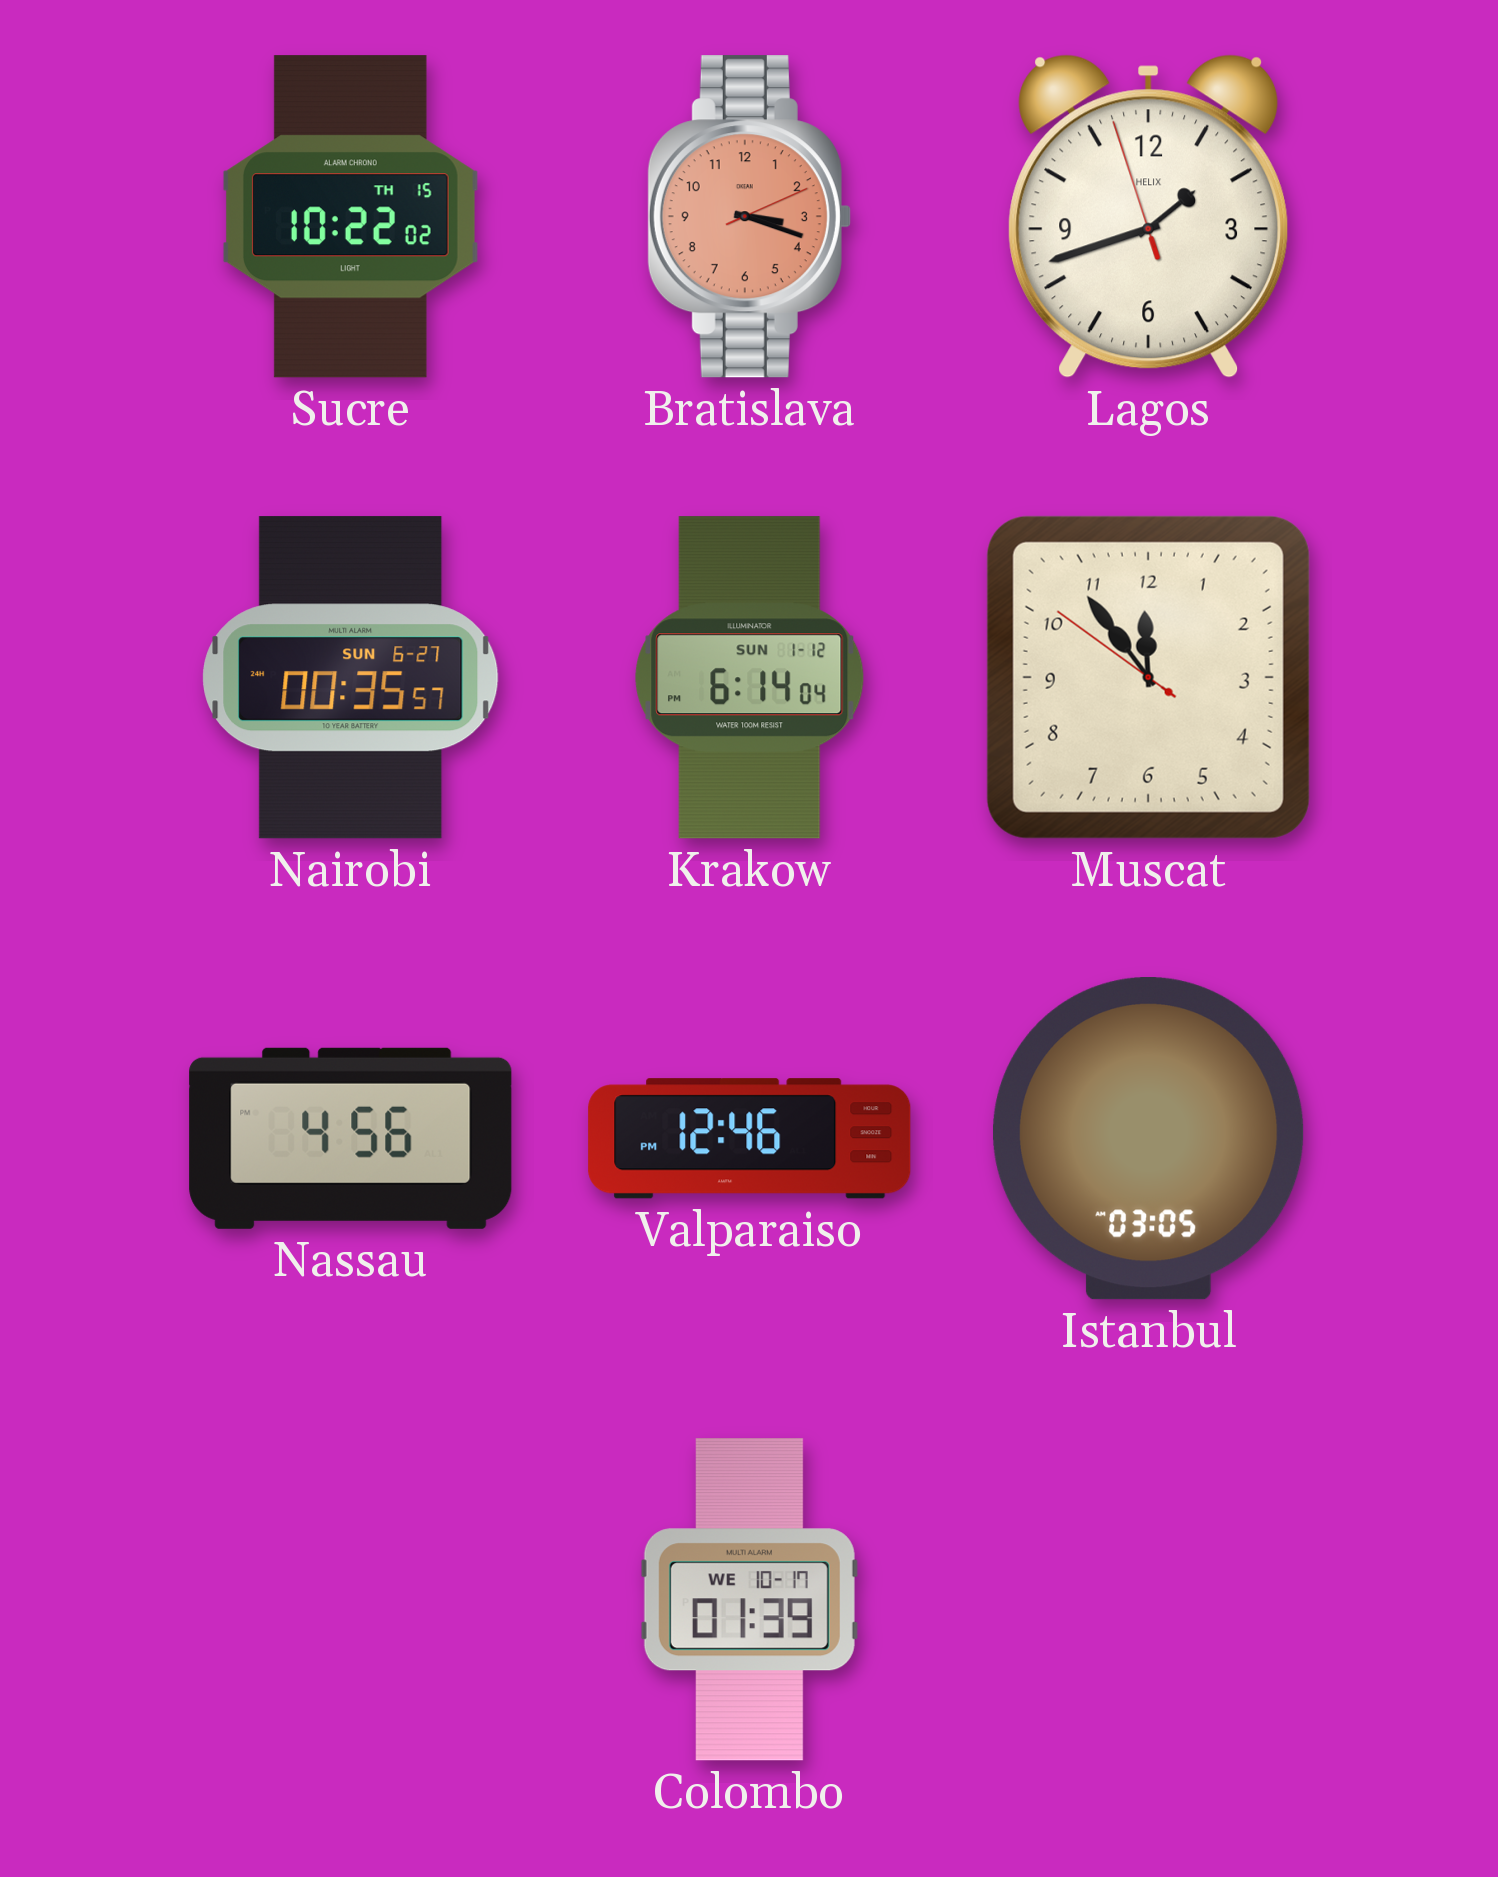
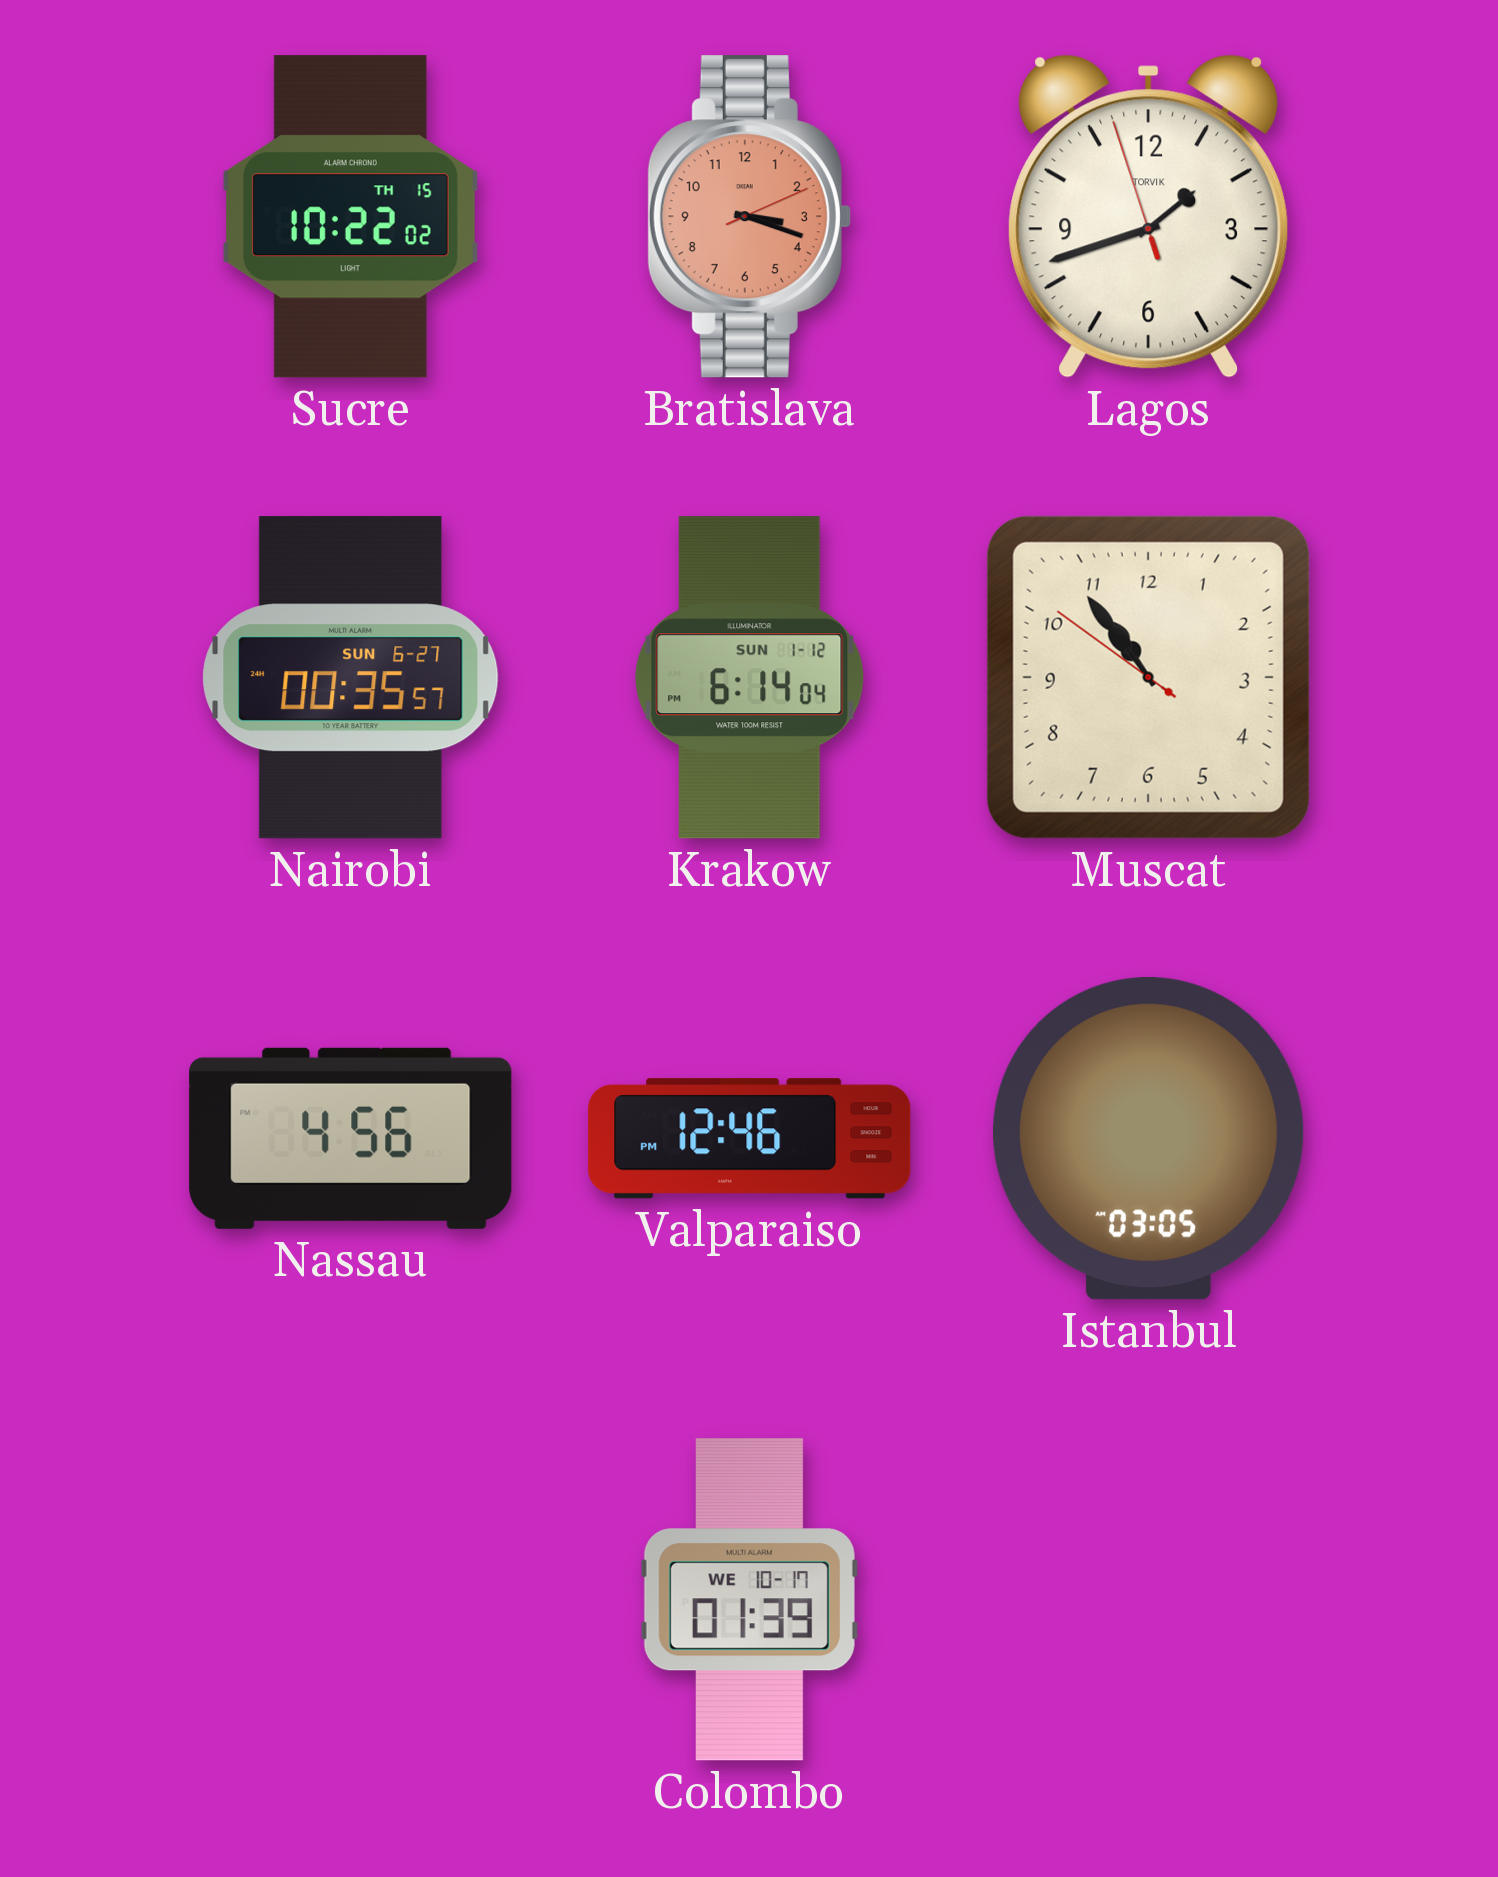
Lagos brand: HELIX -> TORVIK (1149, 216)
Muscat: 11:53 -> 10:53 (1148, 677)
